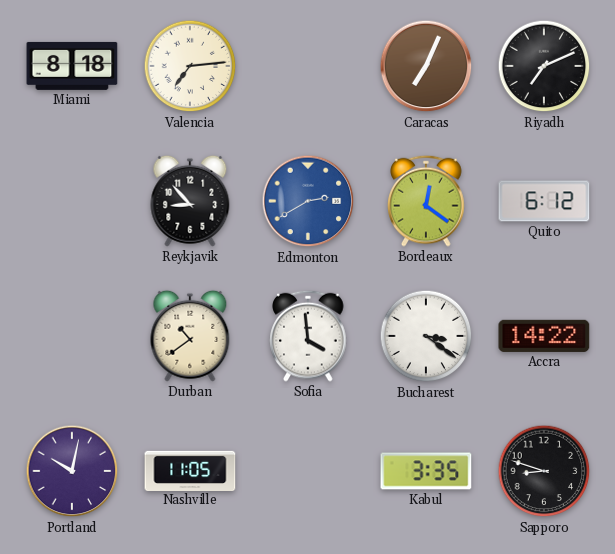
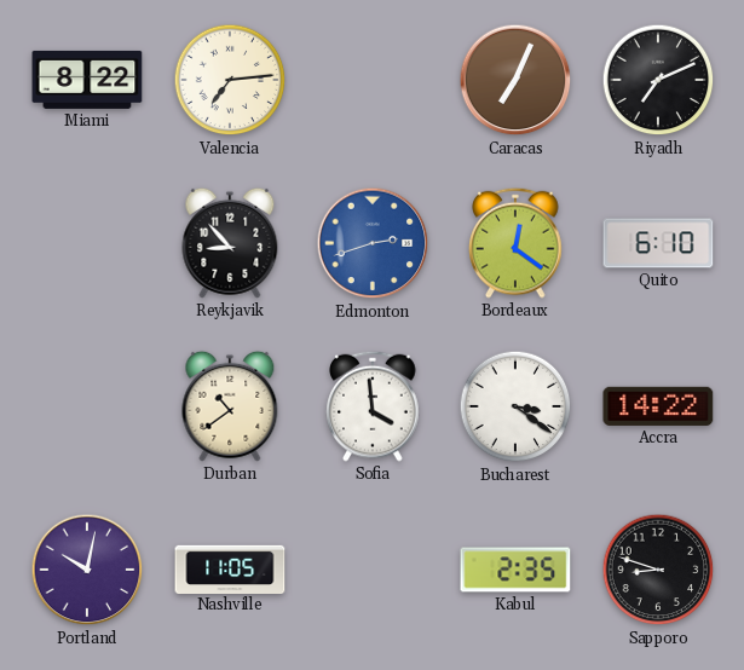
Miami: 8:18 -> 8:22 (87, 80)
Edmonton: 2:40 -> 2:42 (373, 243)
Quito: 6:12 -> 6:10 (658, 243)
Kabul: 3:35 -> 2:35 (515, 570)
